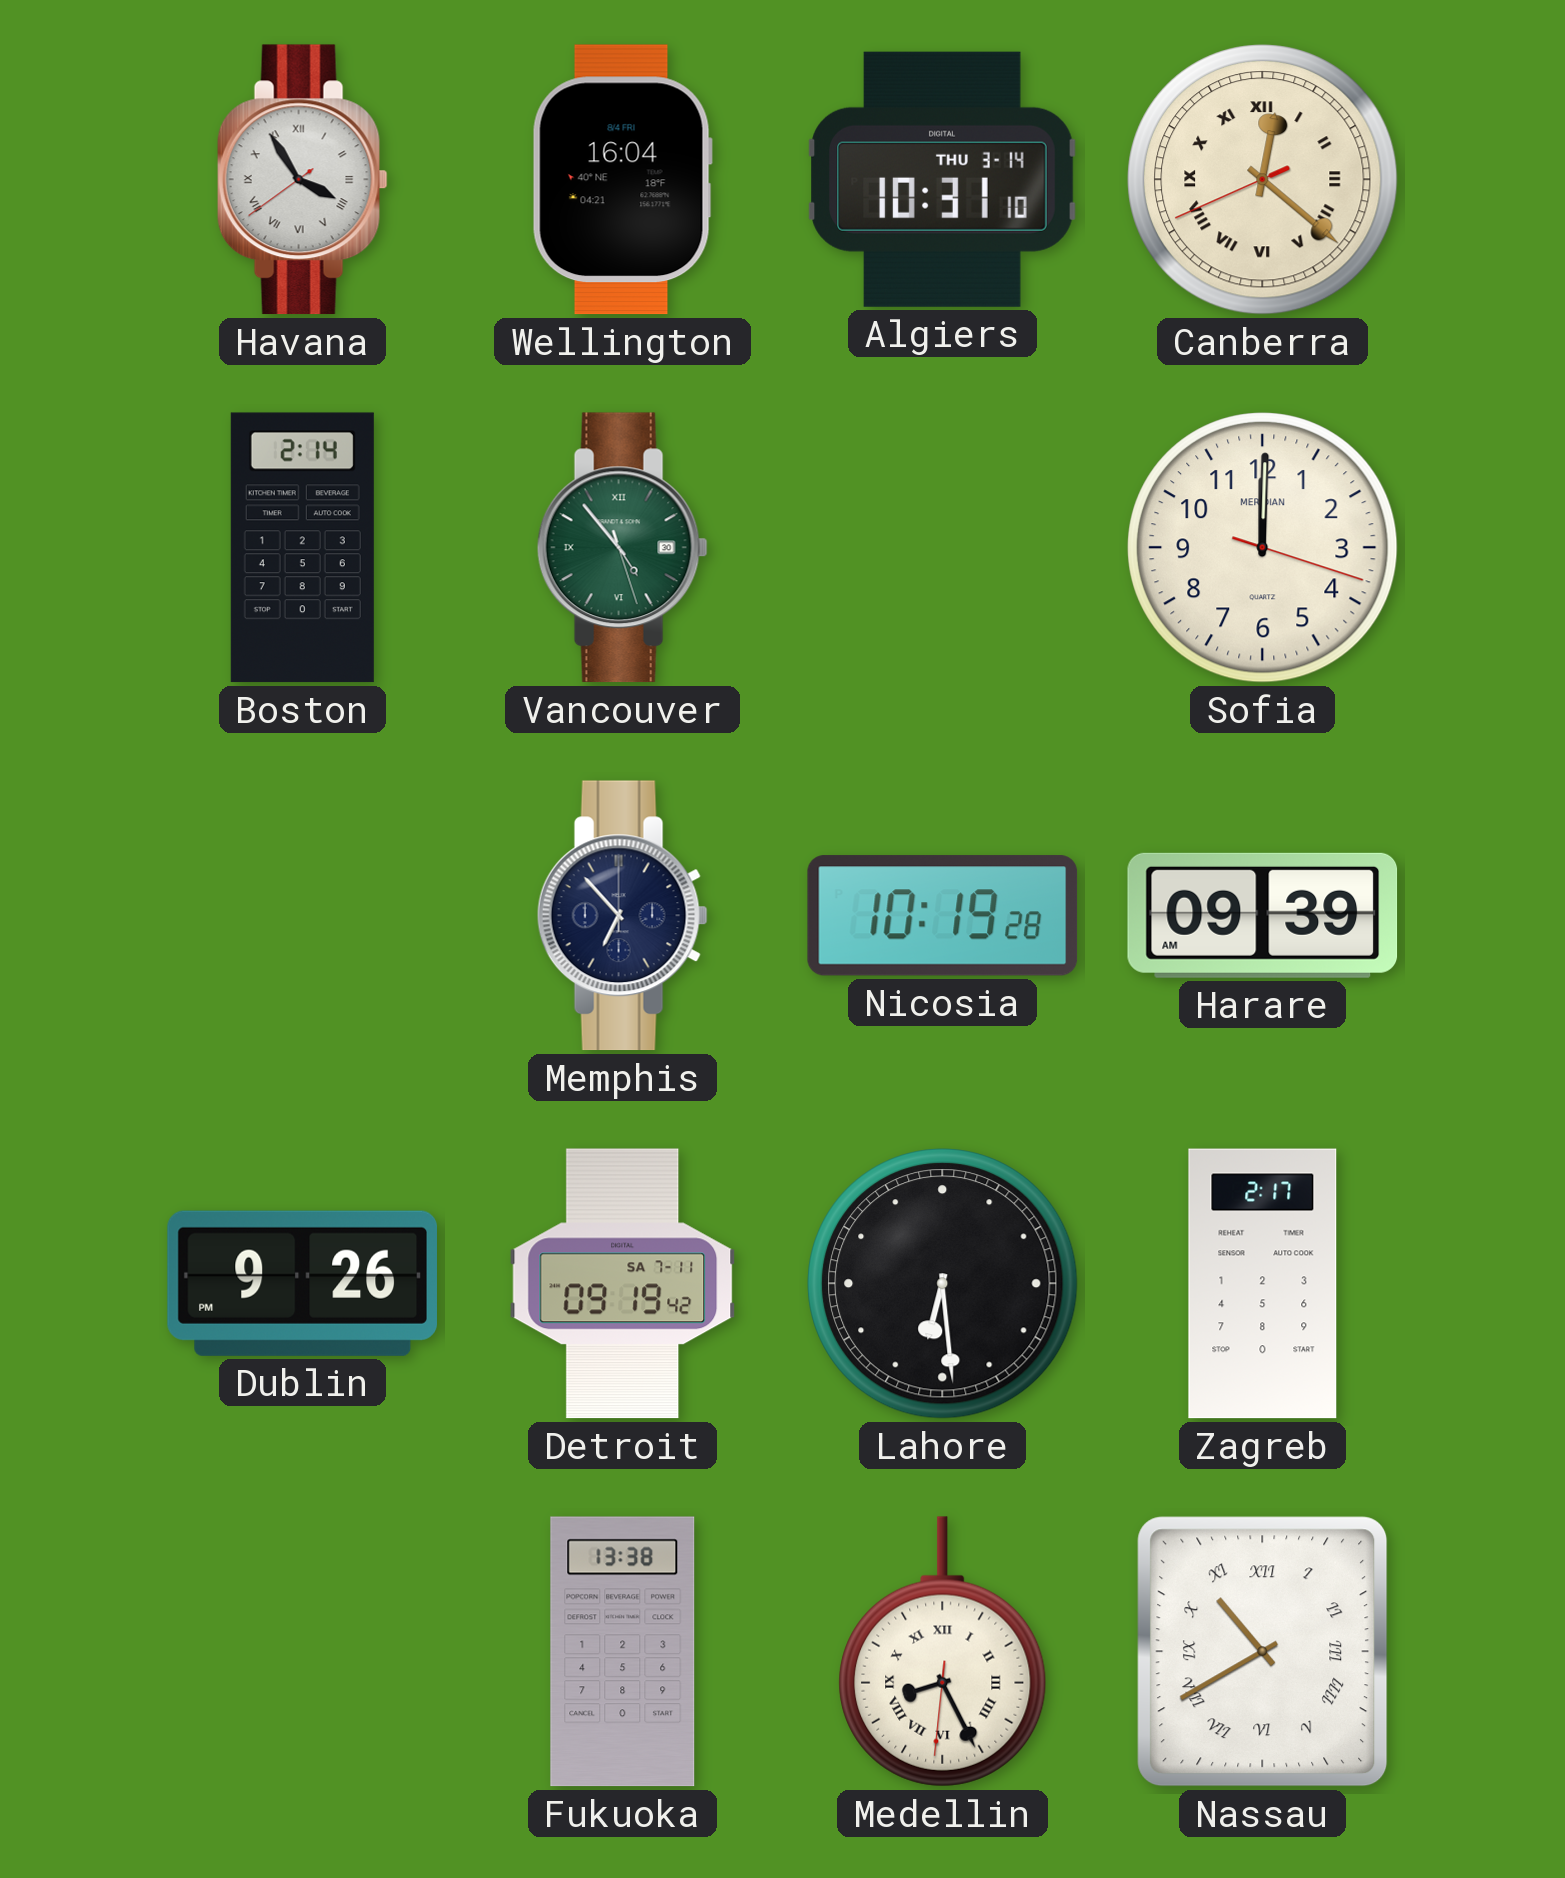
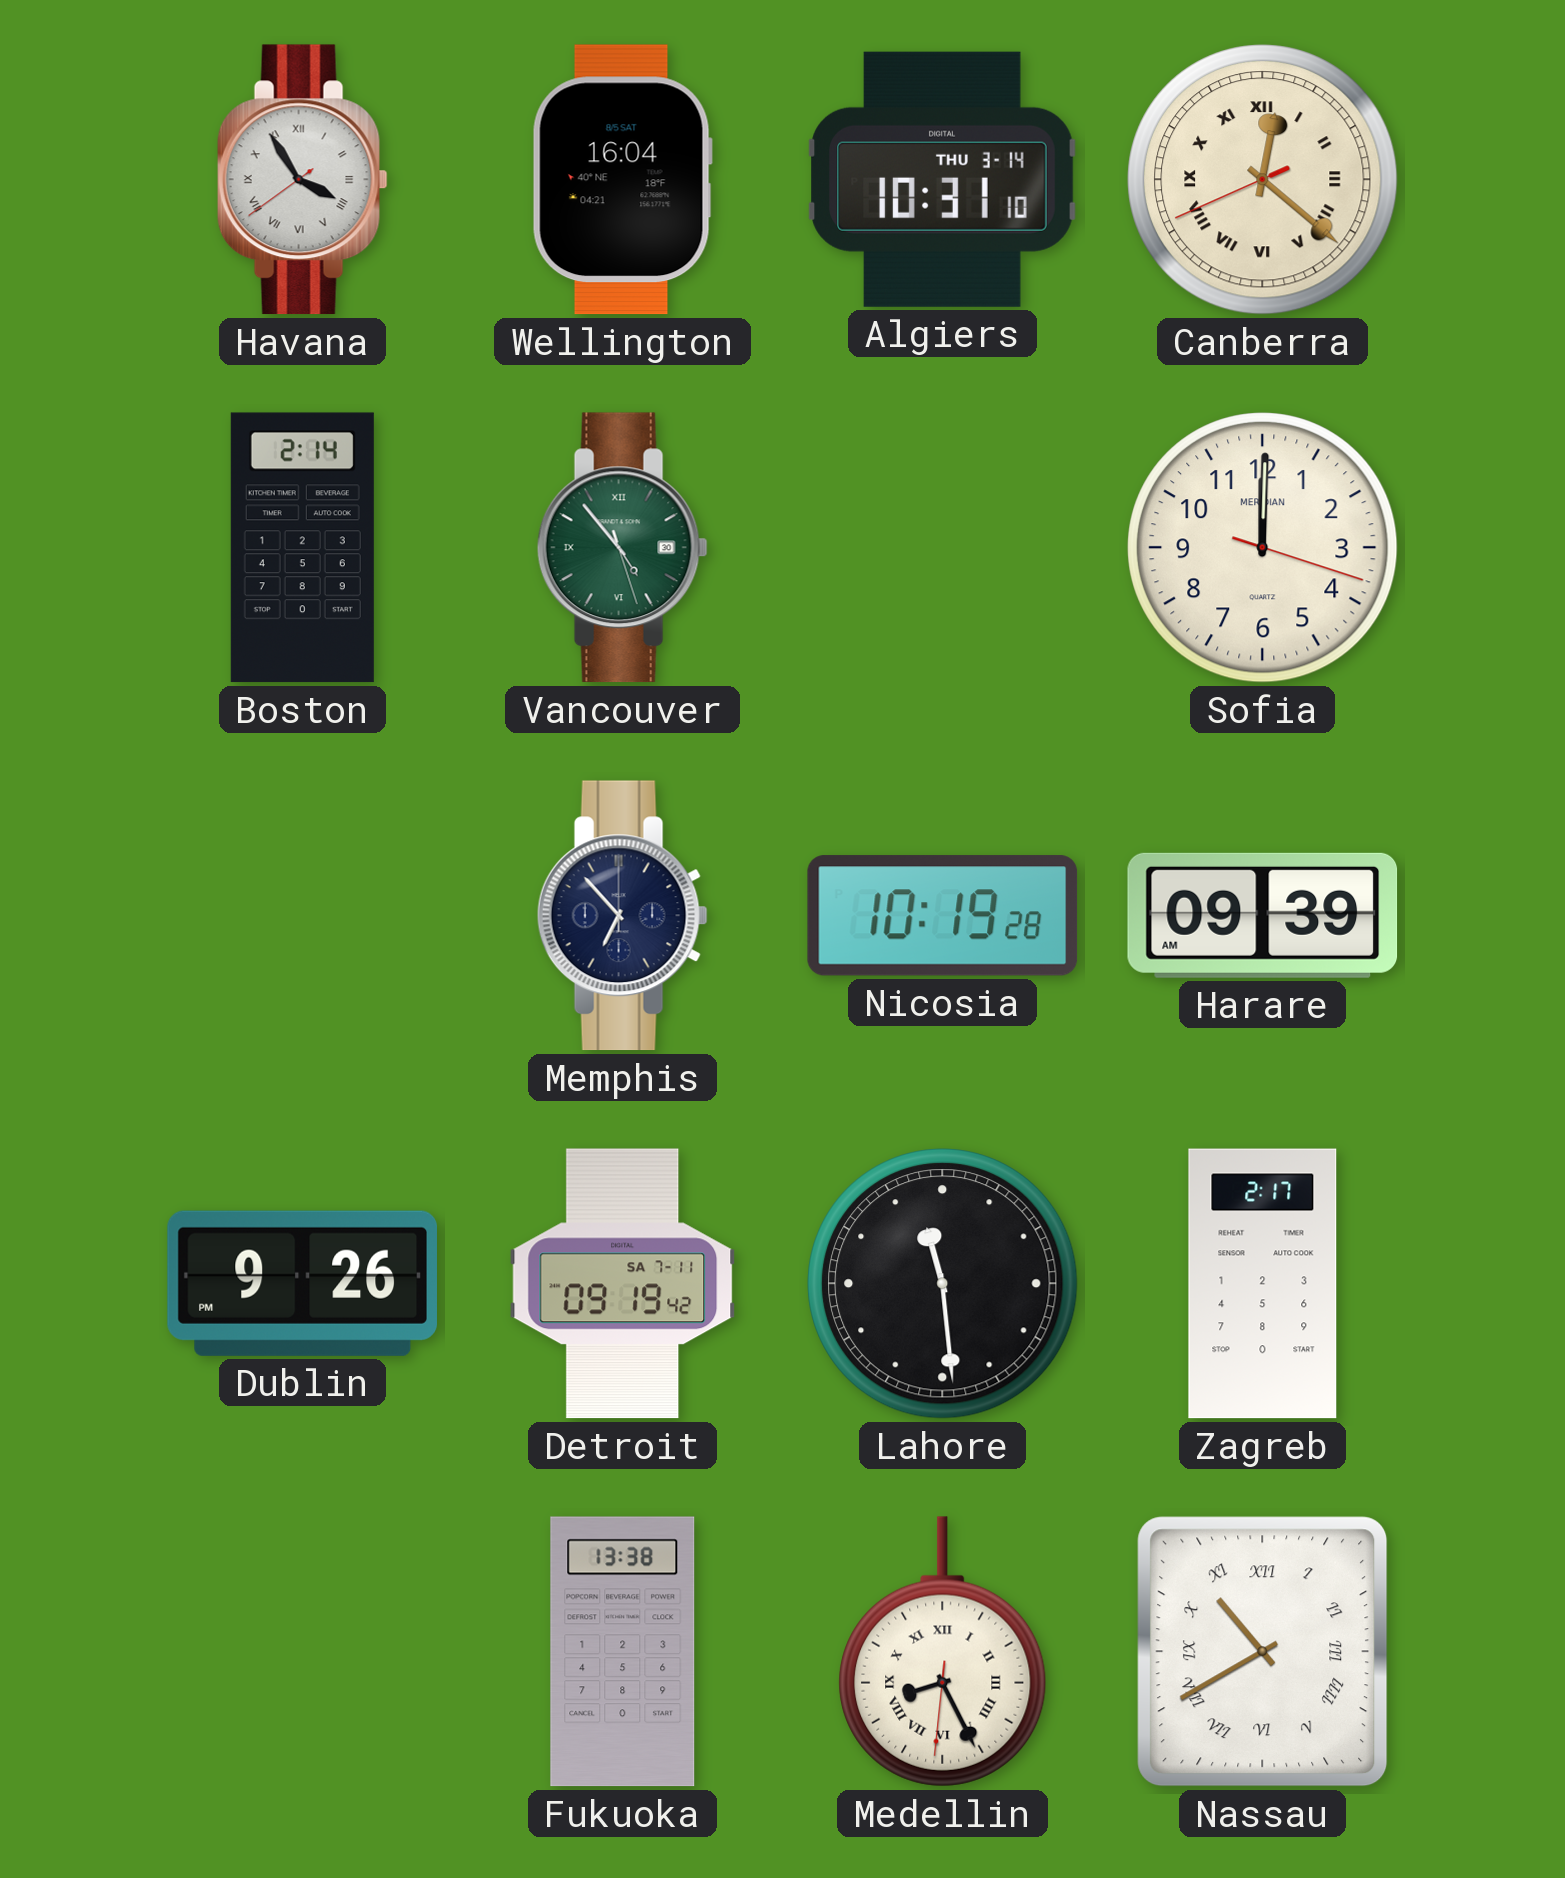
Wellington date: 8/4 FRI -> 8/5 SAT (622, 180)
Lahore: 6:29 -> 11:29 (943, 1284)
